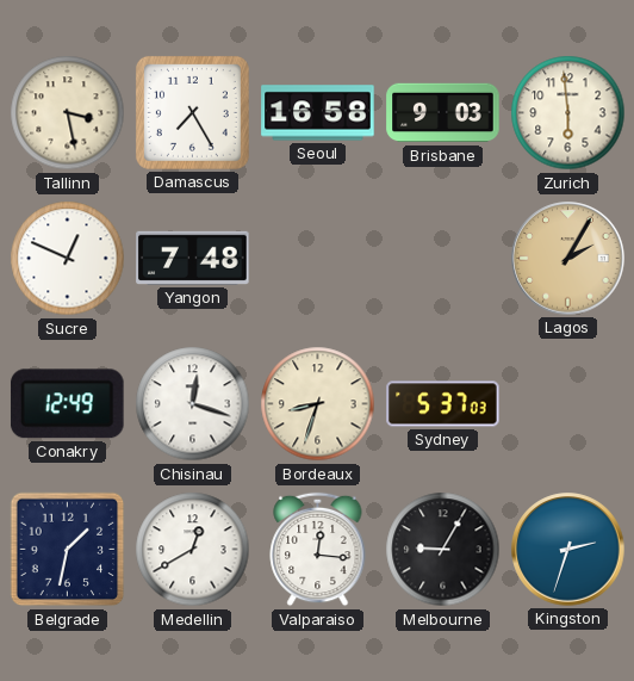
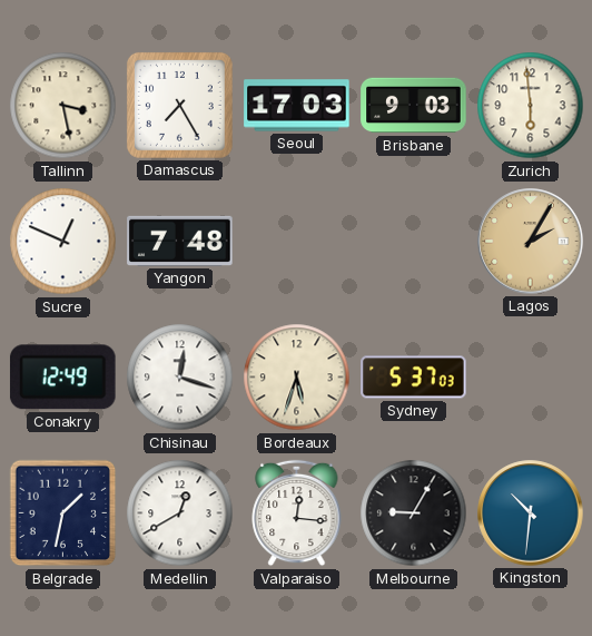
Seoul: 16:58 -> 17:03 (297, 106)
Bordeaux: 8:33 -> 5:33 (297, 378)
Kingston: 2:33 -> 10:31 (531, 513)
